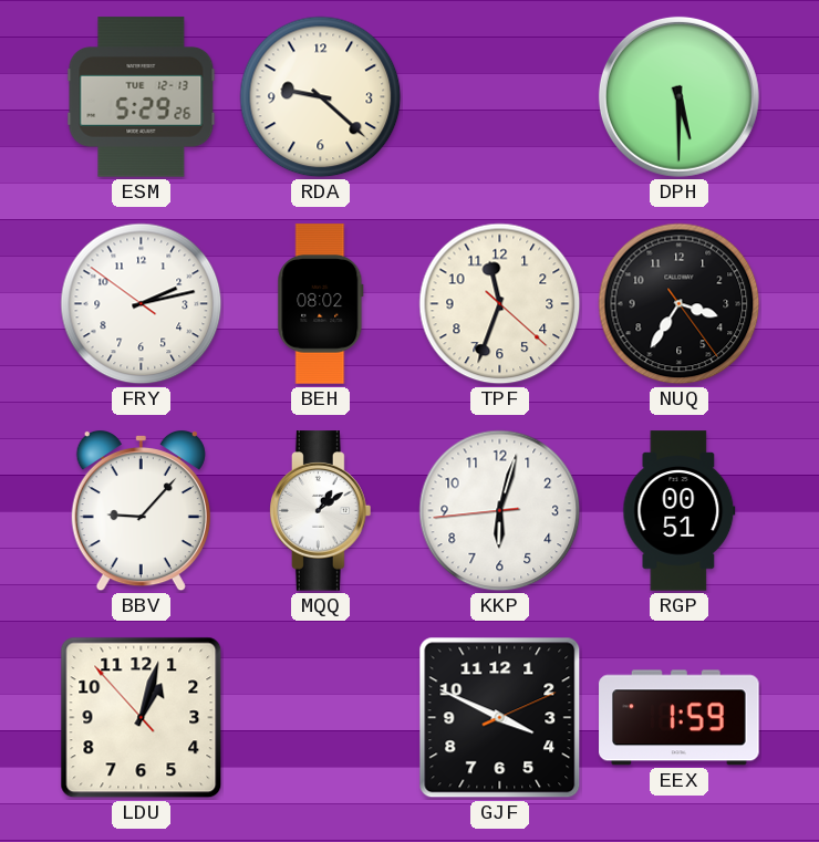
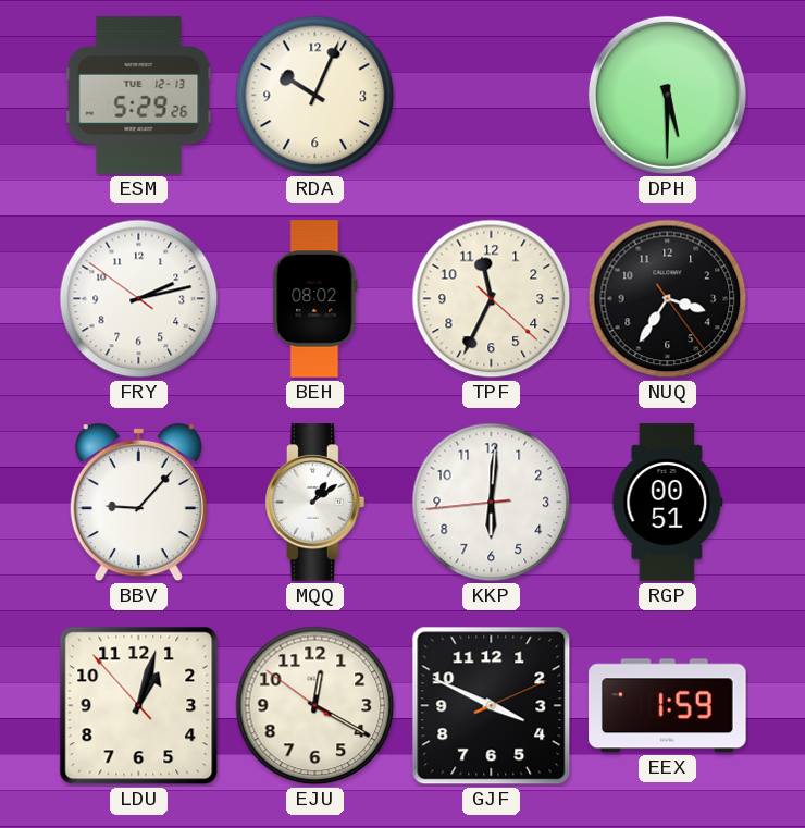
RDA: 9:22 -> 10:04 (315, 96)
TPF: 11:33 -> 11:34 (492, 299)
KKP: 6:02 -> 6:00 (492, 503)
EJU: none -> 12:19 (315, 706)
